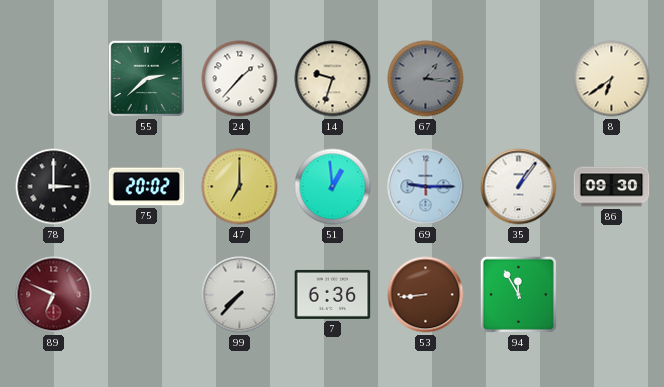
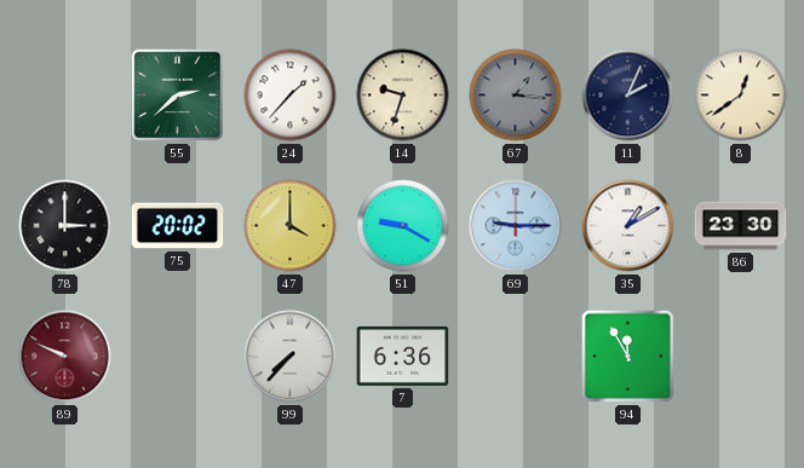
11: none -> 2:04 (628, 96)
8: 6:39 -> 12:39 (741, 96)
47: 7:00 -> 4:00 (291, 226)
51: 12:59 -> 9:20 (403, 226)
35: 1:06 -> 1:10 (628, 226)
86: 09:30 -> 23:30 (741, 226)
89: 6:49 -> 9:49 (65, 357)
53: 8:44 -> none (426, 295)
